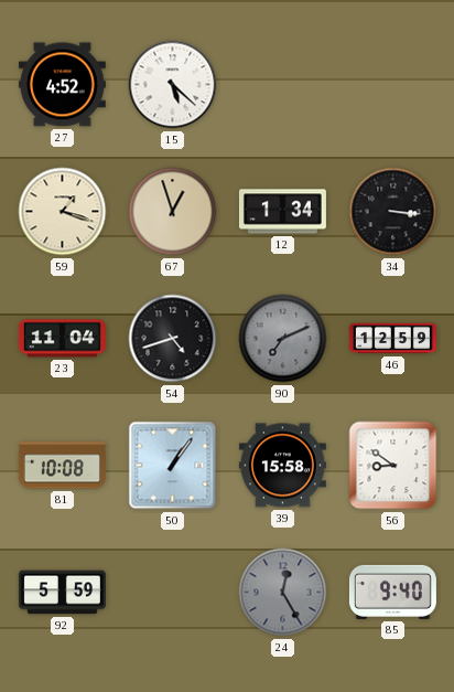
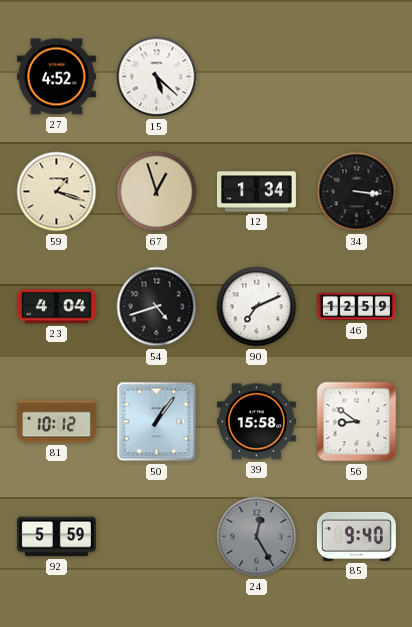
23: 11:04 -> 4:04 (56, 307)
90 dial: grey -> white (257, 307)
81: 10:08 -> 10:12 (56, 422)
